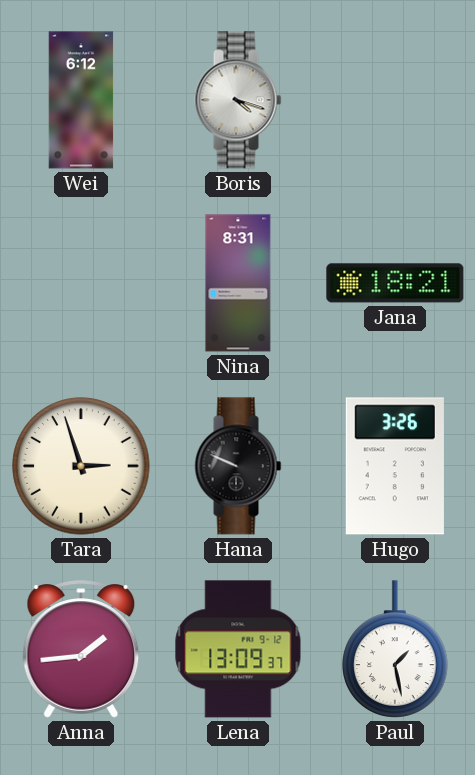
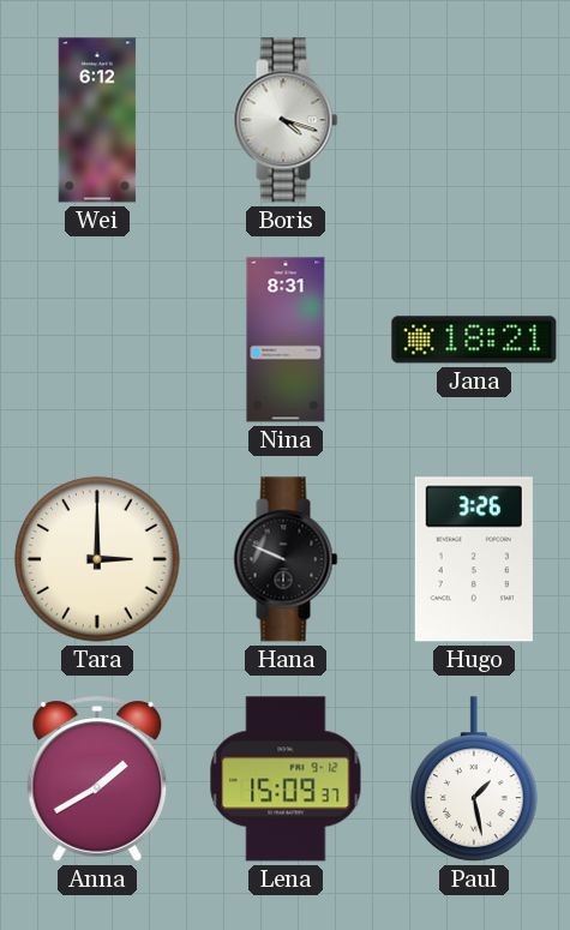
Tara: 2:57 -> 3:00 (97, 559)
Anna: 1:44 -> 1:40 (97, 779)
Lena: 13:09 -> 15:09 (286, 779)
